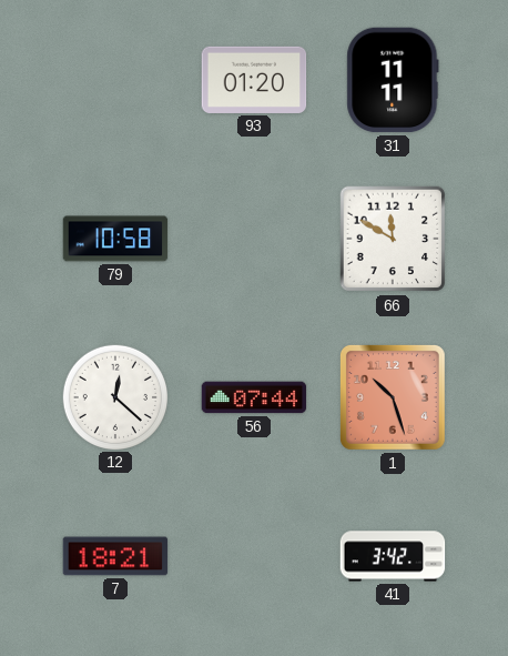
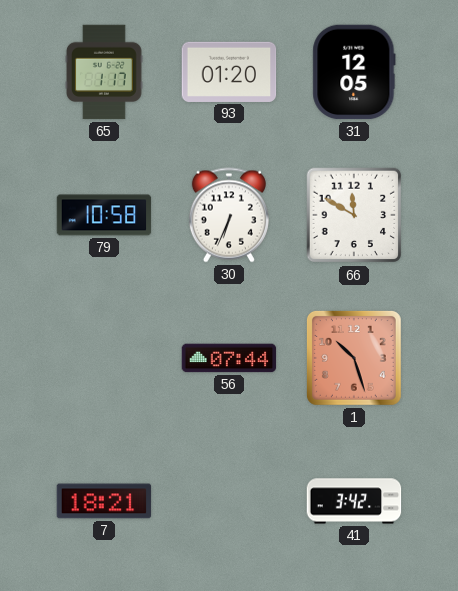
65: none -> 1:17 (104, 72)
31: 11:11 -> 12:05 (354, 72)
30: none -> 6:34 (229, 215)
12: 12:22 -> none (114, 396)
